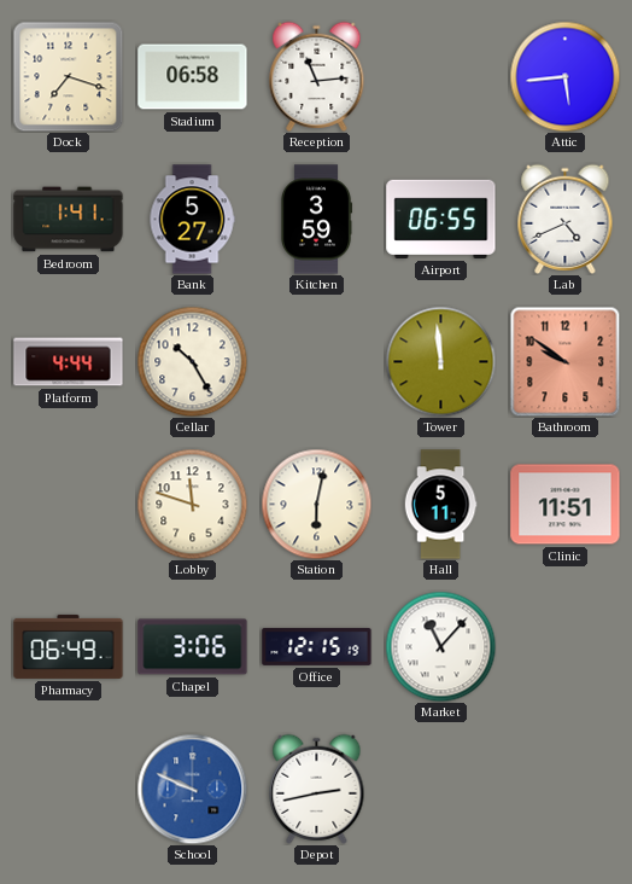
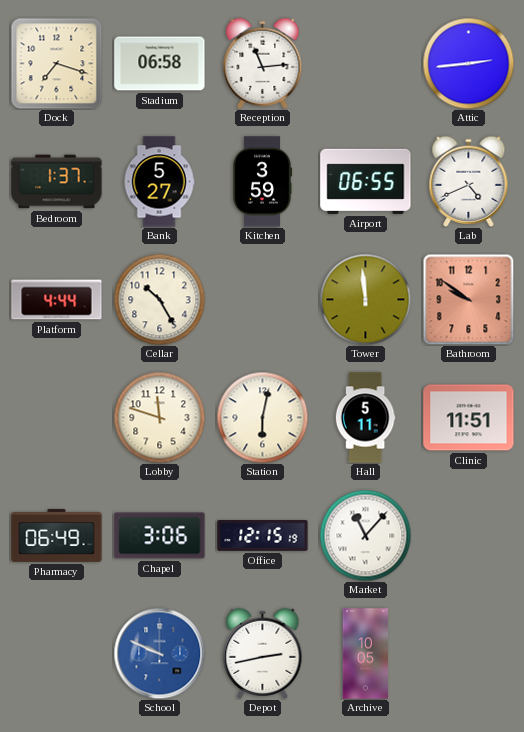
Attic: 5:44 -> 2:44 (468, 63)
Bedroom: 1:41 -> 1:37 (57, 182)
Archive: none -> 10:05 (366, 654)
